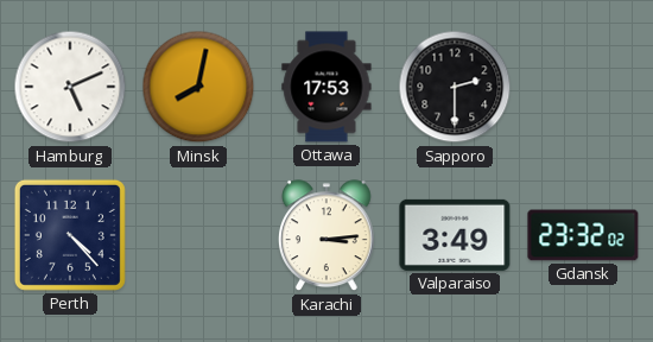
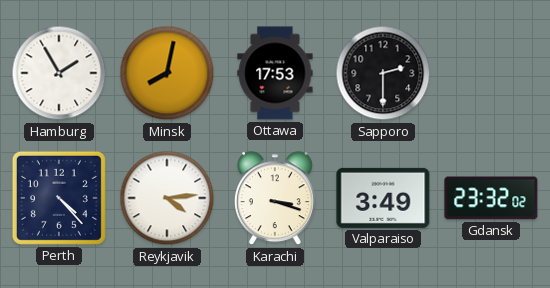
Hamburg: 5:11 -> 1:55 (59, 73)
Reykjavik: none -> 4:14 (167, 198)
Karachi: 3:14 -> 3:18 (275, 199)
